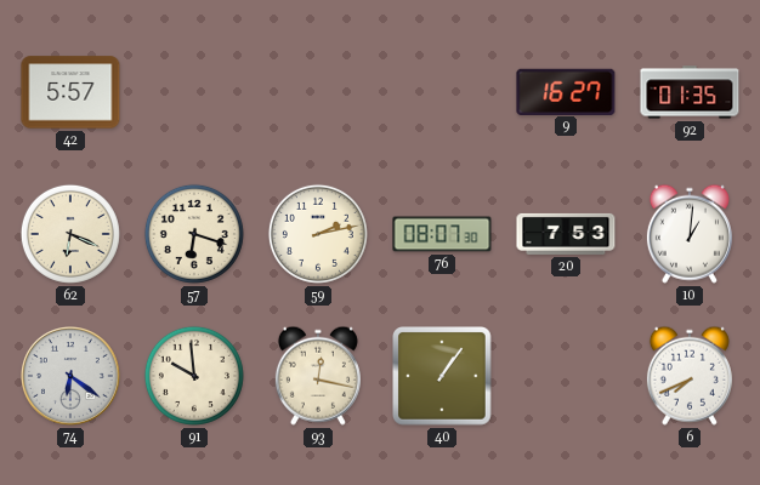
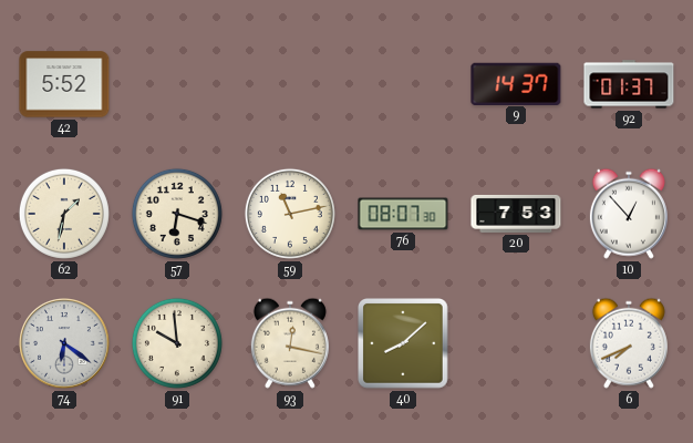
42: 5:57 -> 5:52 (64, 84)
9: 16:27 -> 14:37 (516, 83)
92: 01:35 -> 01:37 (629, 84)
62: 6:19 -> 1:32 (64, 214)
59: 2:13 -> 11:13 (290, 214)
10: 1:01 -> 12:53 (629, 214)
40: 1:06 -> 8:08 (403, 343)
